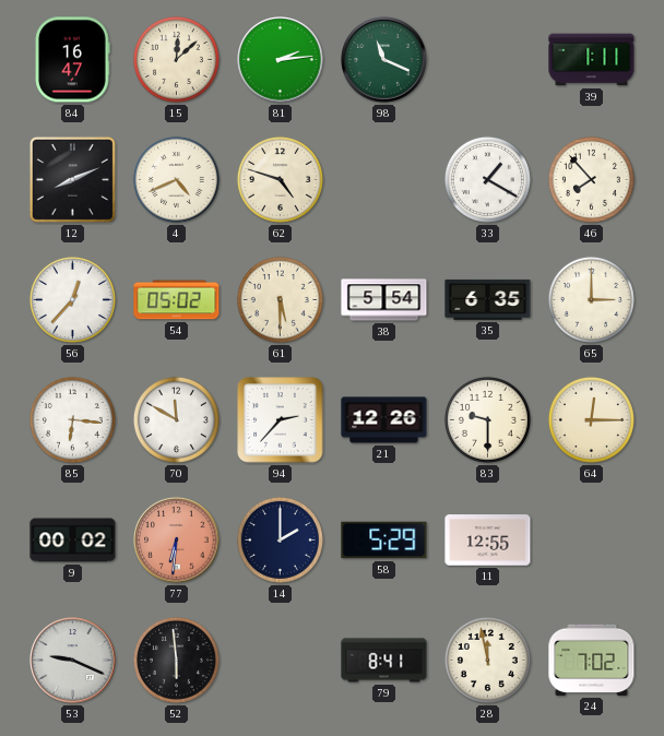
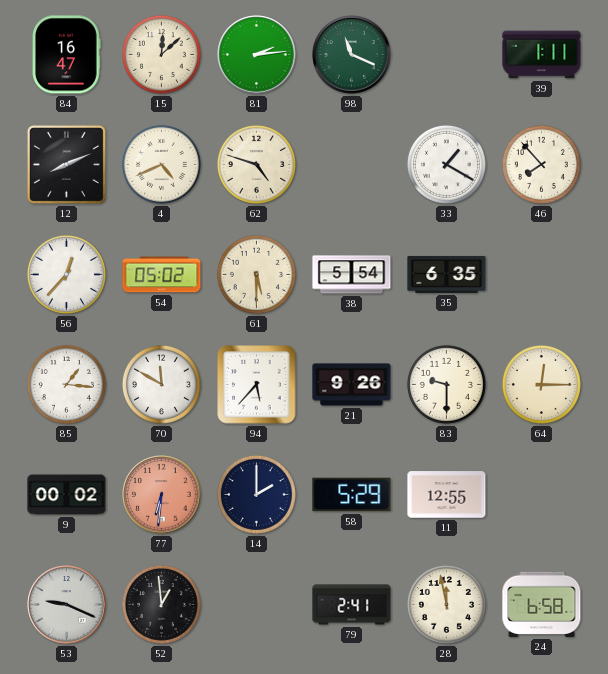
65: 3:00 -> none (591, 299)
85: 6:16 -> 1:16 (66, 384)
94: 2:37 -> 5:37 (257, 385)
21: 12:26 -> 9:26 (352, 385)
52: 5:59 -> 12:59 (161, 604)
79: 8:41 -> 2:41 (352, 605)
24: 7:02 -> 6:58 (542, 604)
